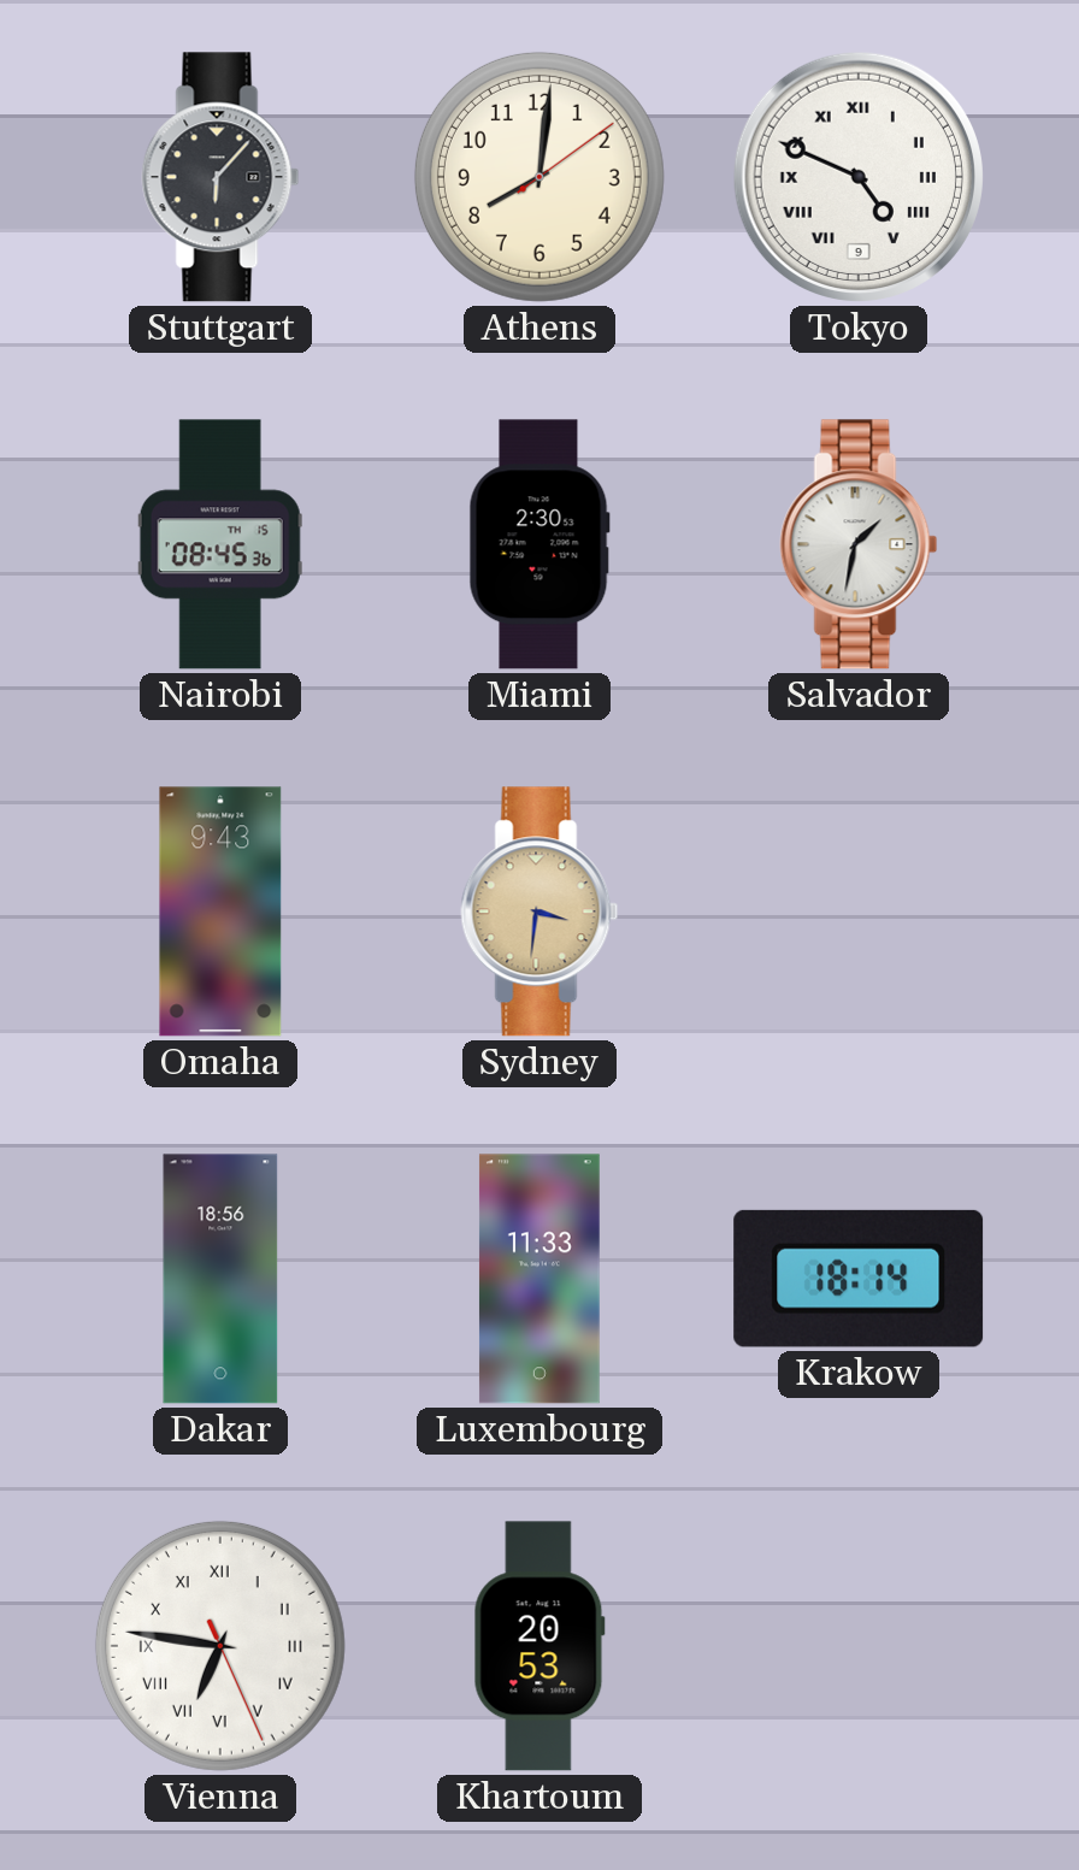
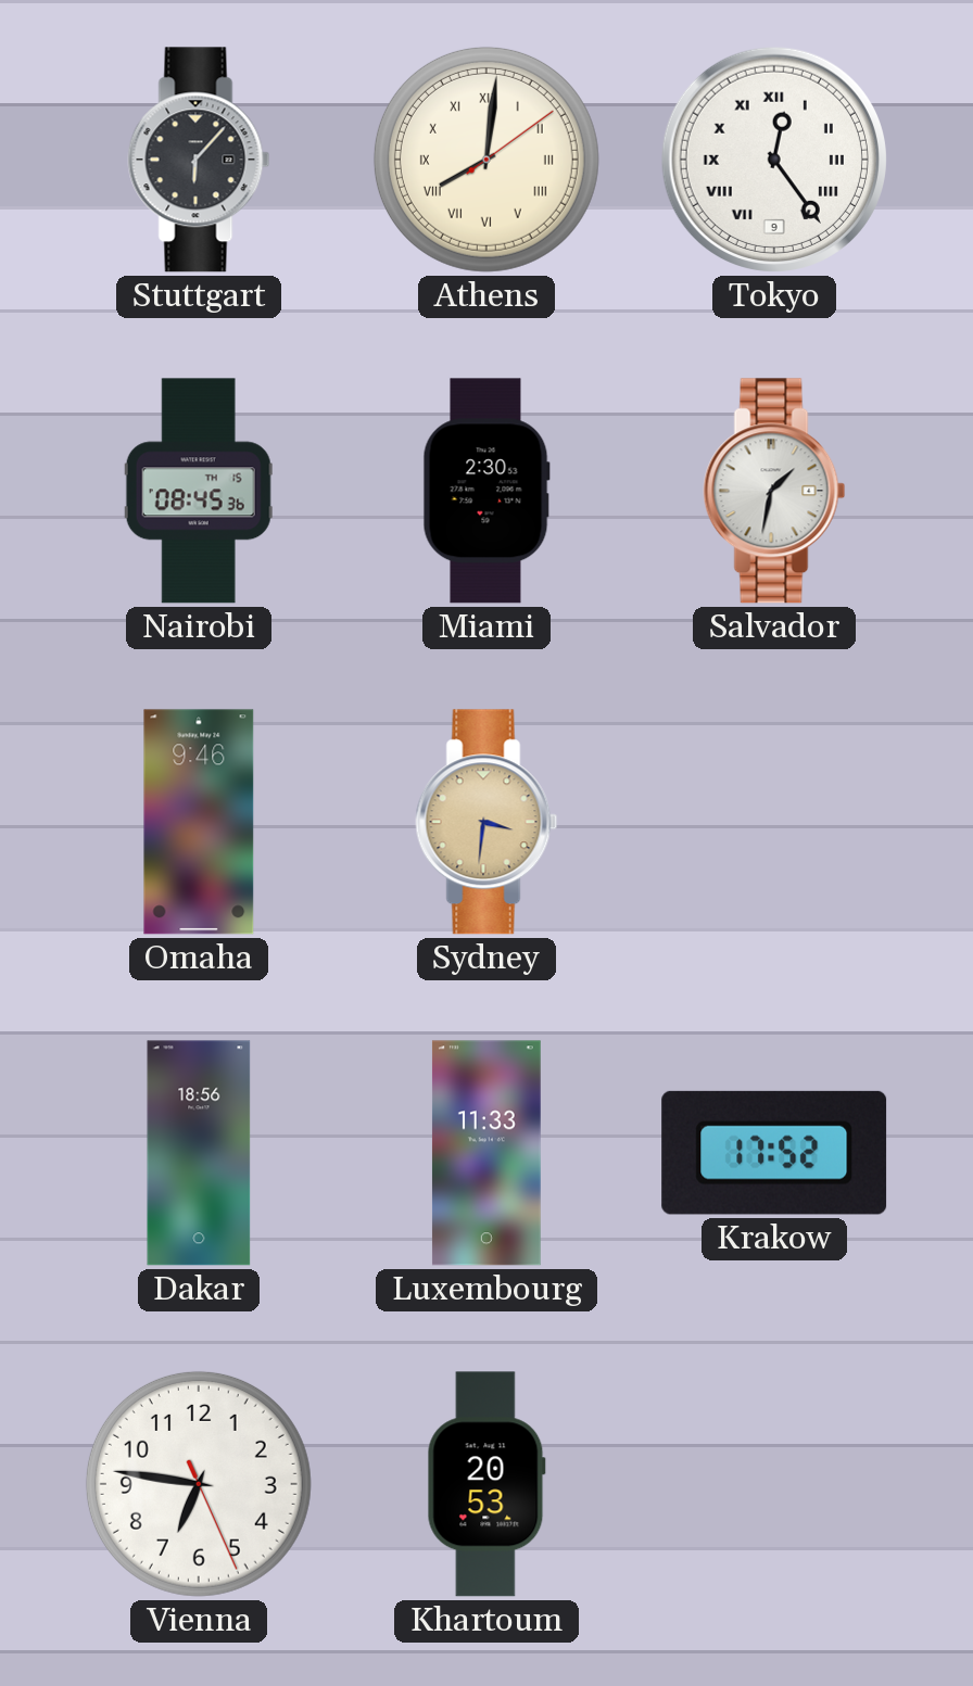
Athens numerals: Arabic -> Roman (486, 160)
Tokyo: 4:49 -> 12:24 (774, 160)
Omaha: 9:43 -> 9:46 (199, 822)
Krakow: 18:14 -> 17:52 (774, 1153)
Vienna numerals: Roman -> Arabic (199, 1484)
